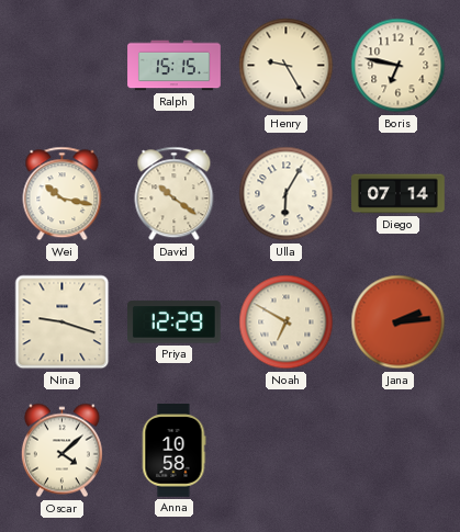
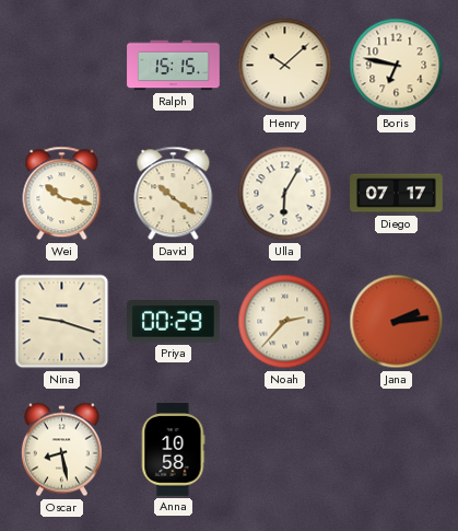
Henry: 9:25 -> 10:08 (285, 66)
Diego: 07:14 -> 07:17 (397, 194)
Priya: 12:29 -> 00:29 (174, 322)
Noah: 6:50 -> 2:37 (285, 322)
Oscar: 4:08 -> 8:28 (61, 450)
